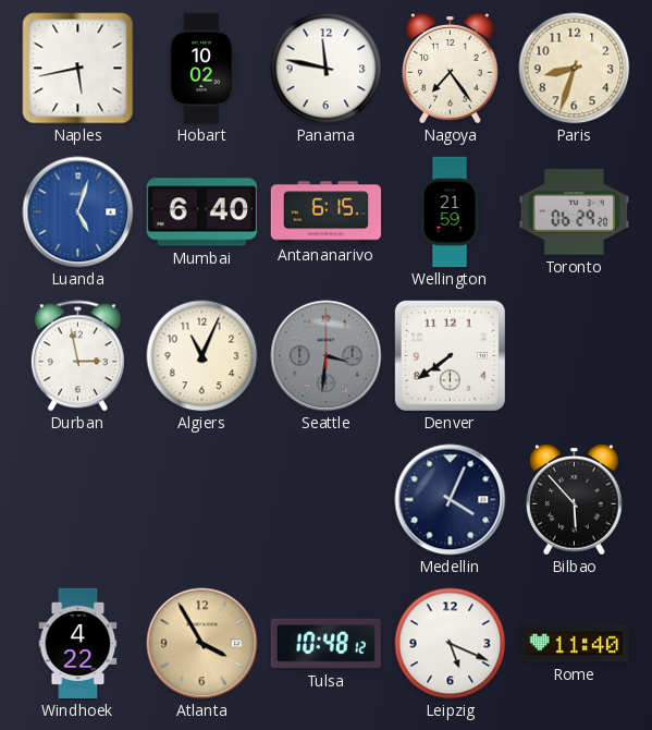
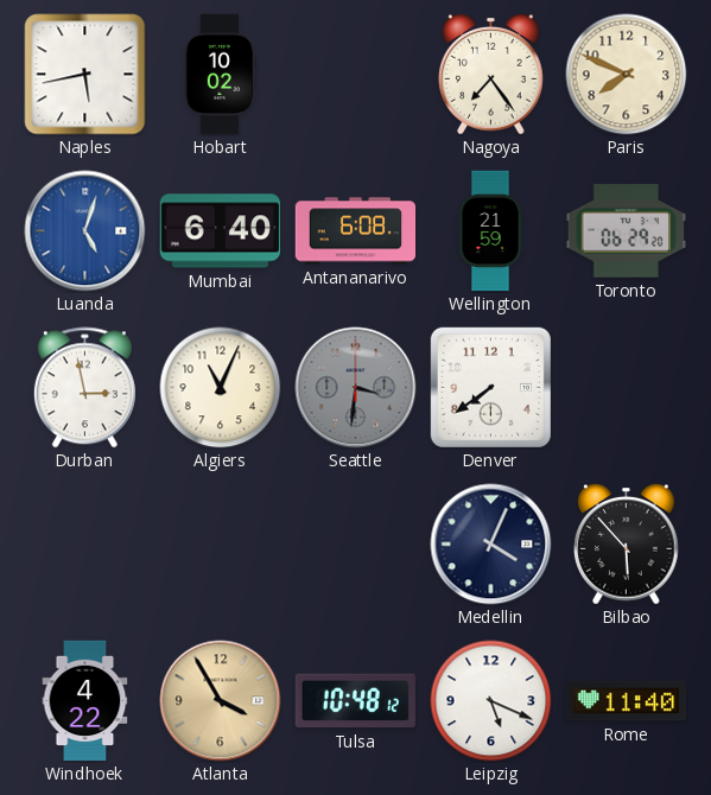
Panama: 11:47 -> none (327, 69)
Paris: 8:33 -> 7:49 (627, 75)
Antananarivo: 6:15 -> 6:08 (356, 231)
